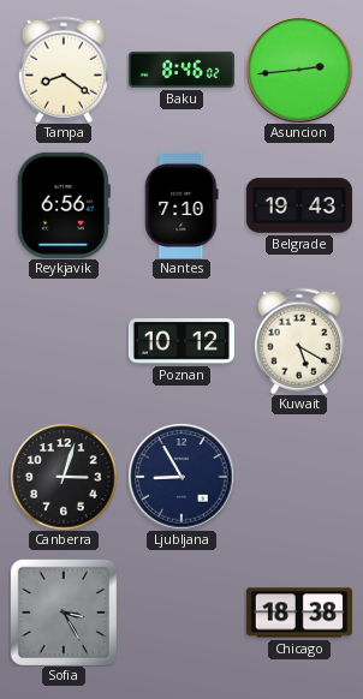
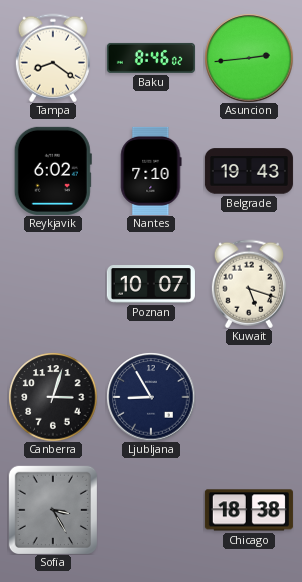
Reykjavik: 6:56 -> 6:02 (53, 171)
Poznan: 10:12 -> 10:07 (151, 284)
Kuwait: 5:20 -> 5:18 (249, 284)
